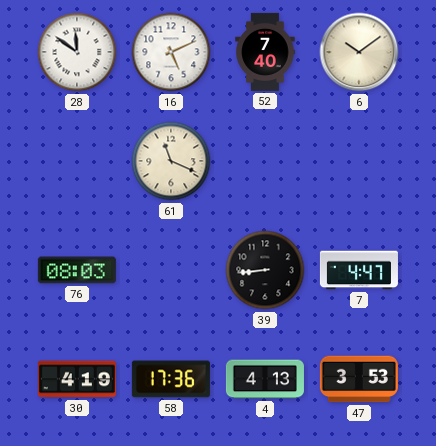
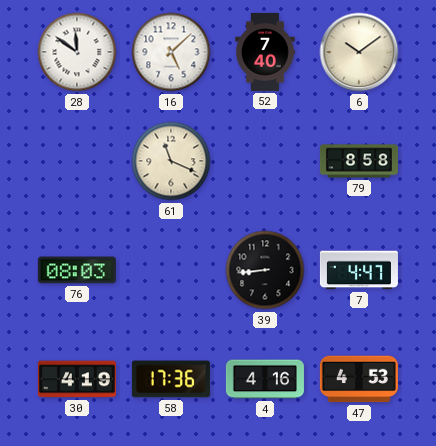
16: 5:11 -> 5:08 (171, 52)
79: none -> 8:58 (359, 161)
4: 4:13 -> 4:16 (265, 379)
47: 3:53 -> 4:53 (359, 379)
